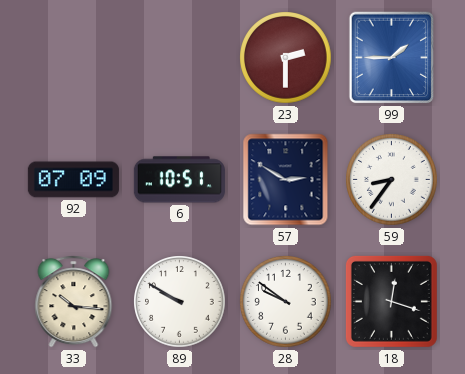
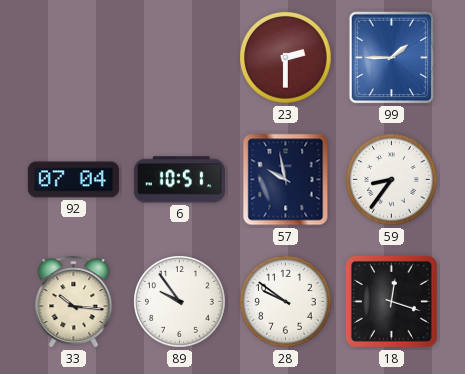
92: 07:09 -> 07:04 (73, 180)
57: 2:50 -> 9:58 (286, 180)
89: 9:50 -> 9:54 (180, 302)
